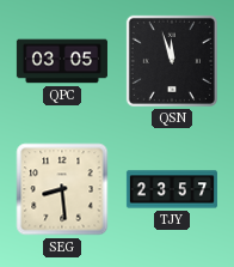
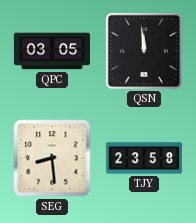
QSN: 11:57 -> 11:59 (144, 51)
TJY: 23:57 -> 23:58 (144, 158)
